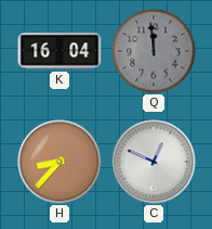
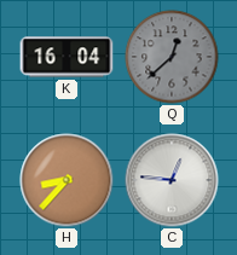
Q: 11:59 -> 12:38 (172, 57)
C: 12:49 -> 12:46 (172, 180)
